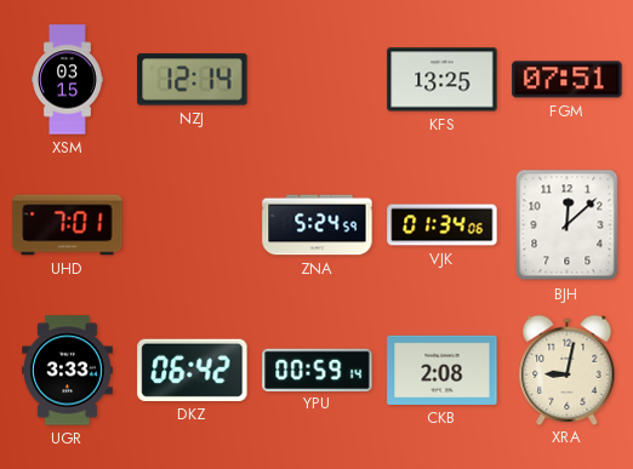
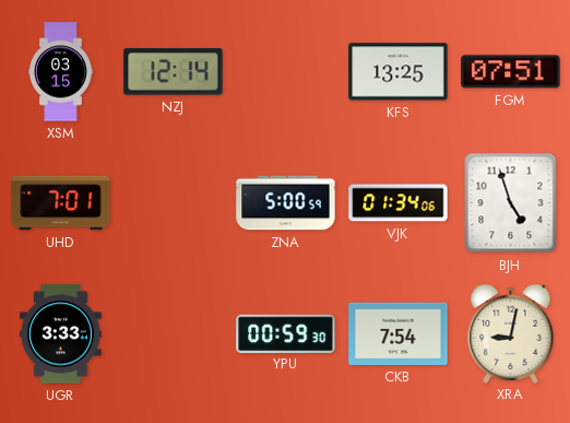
ZNA: 5:24 -> 5:00 (286, 203)
BJH: 12:08 -> 4:57 (511, 203)
DKZ: 06:42 -> none (193, 370)
YPU: 00:59:14 -> 00:59:30 (286, 333)
CKB: 2:08 -> 7:54 (399, 333)
